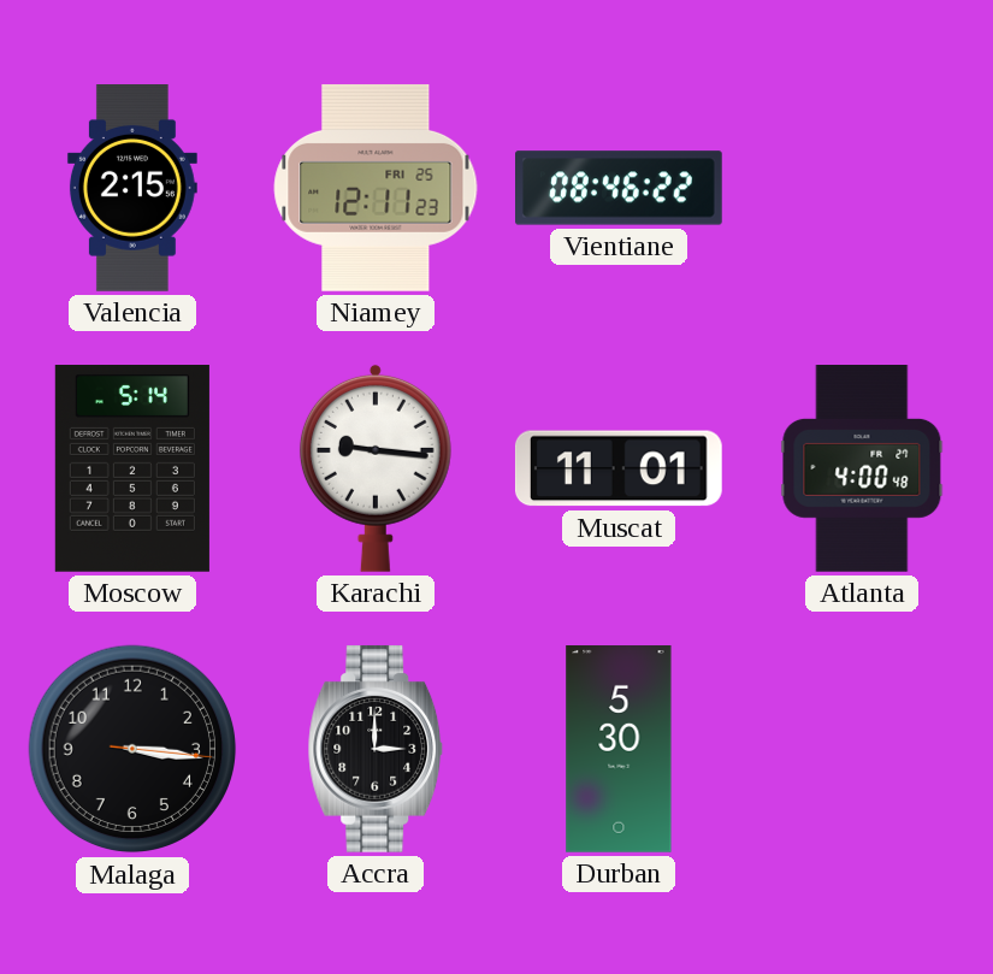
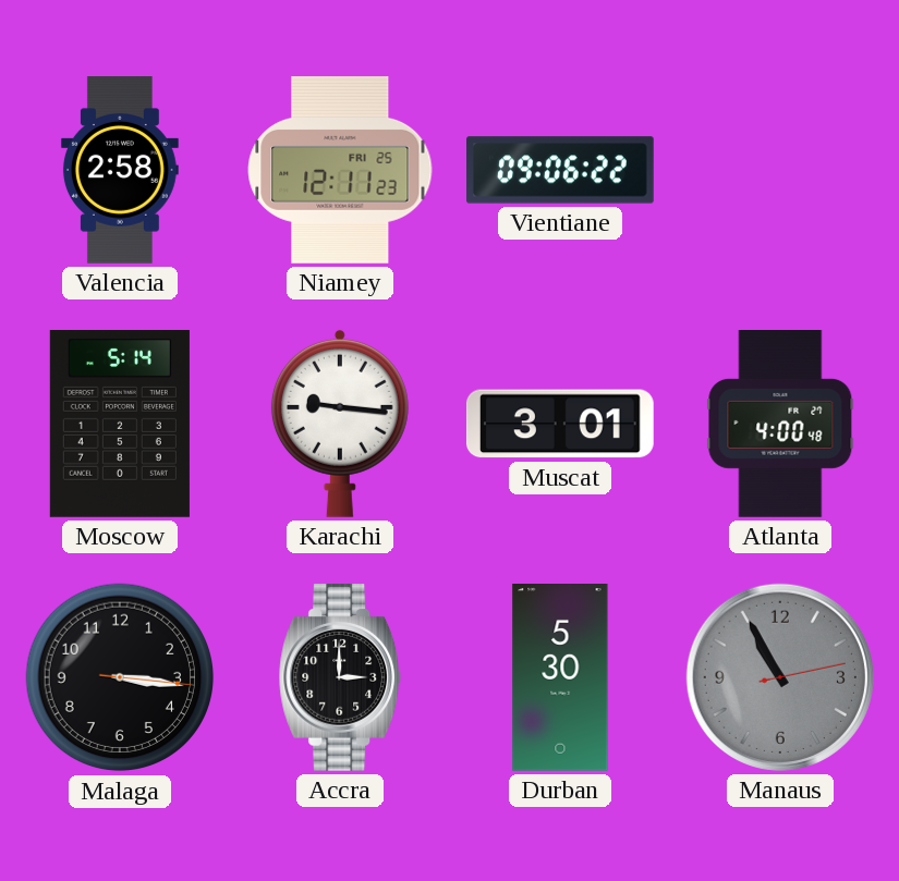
Valencia: 2:15 -> 2:58 (120, 171)
Vientiane: 08:46 -> 09:06 (561, 170)
Muscat: 11:01 -> 3:01 (560, 424)
Manaus: none -> 10:55 (780, 677)
